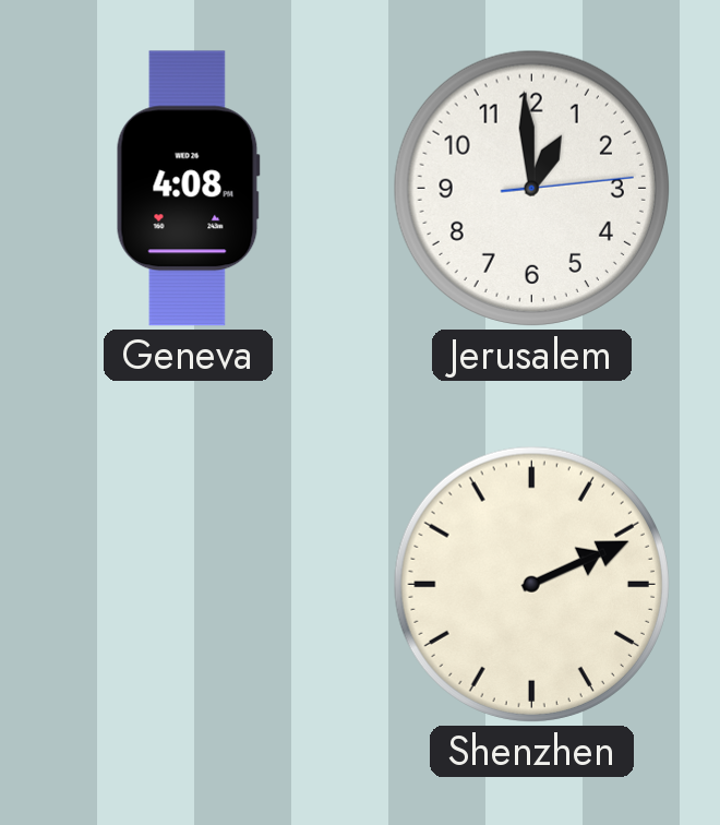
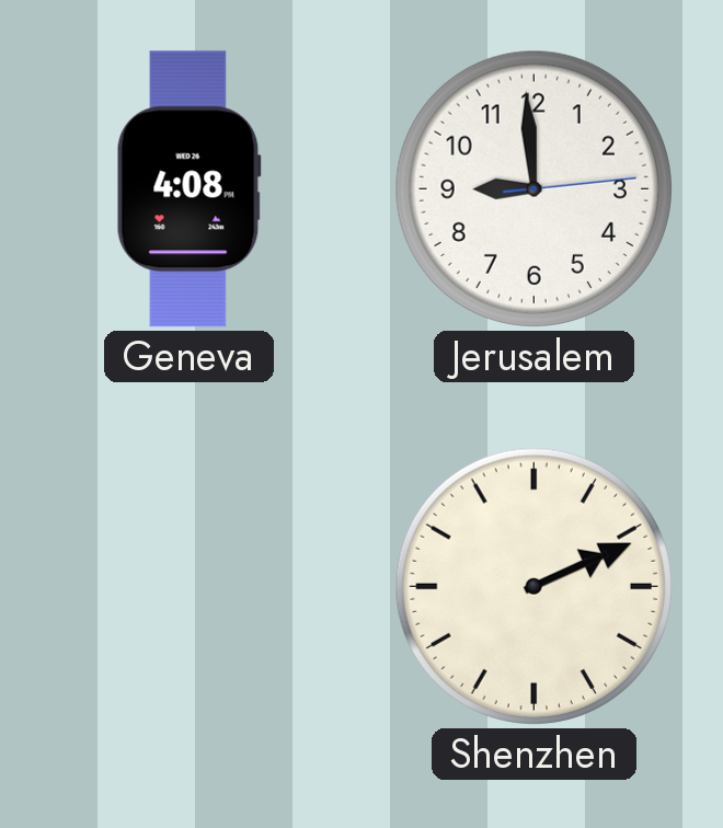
Jerusalem: 12:59 -> 8:59 (533, 188)
